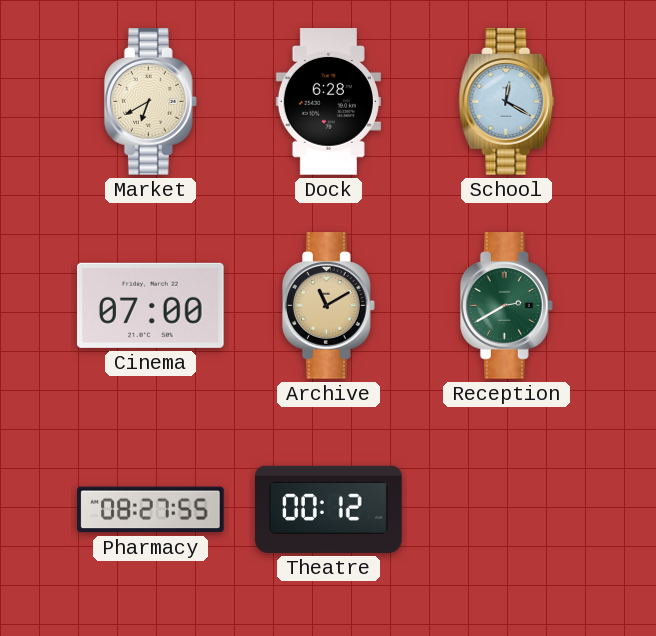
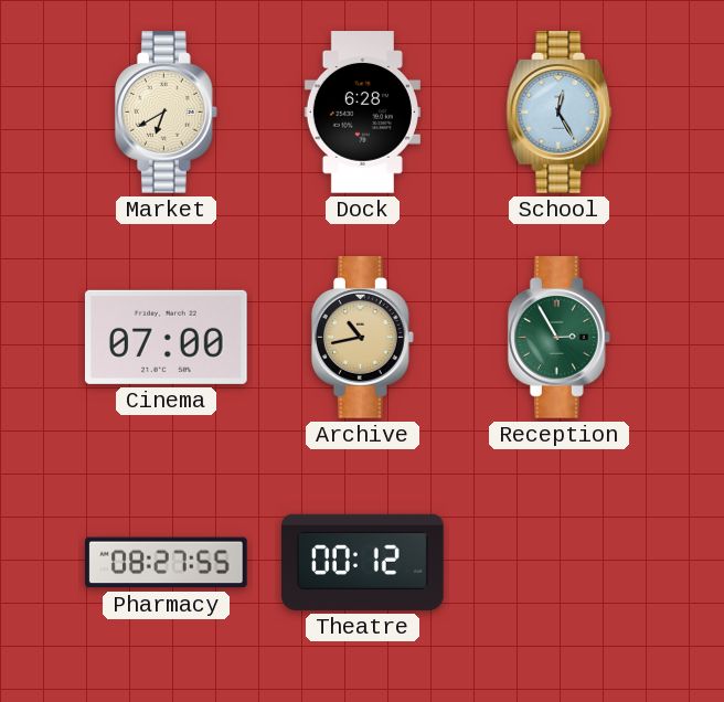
School: 12:20 -> 12:25 (560, 113)
Archive: 11:10 -> 10:43 (362, 338)
Reception: 2:40 -> 2:55 (558, 338)
